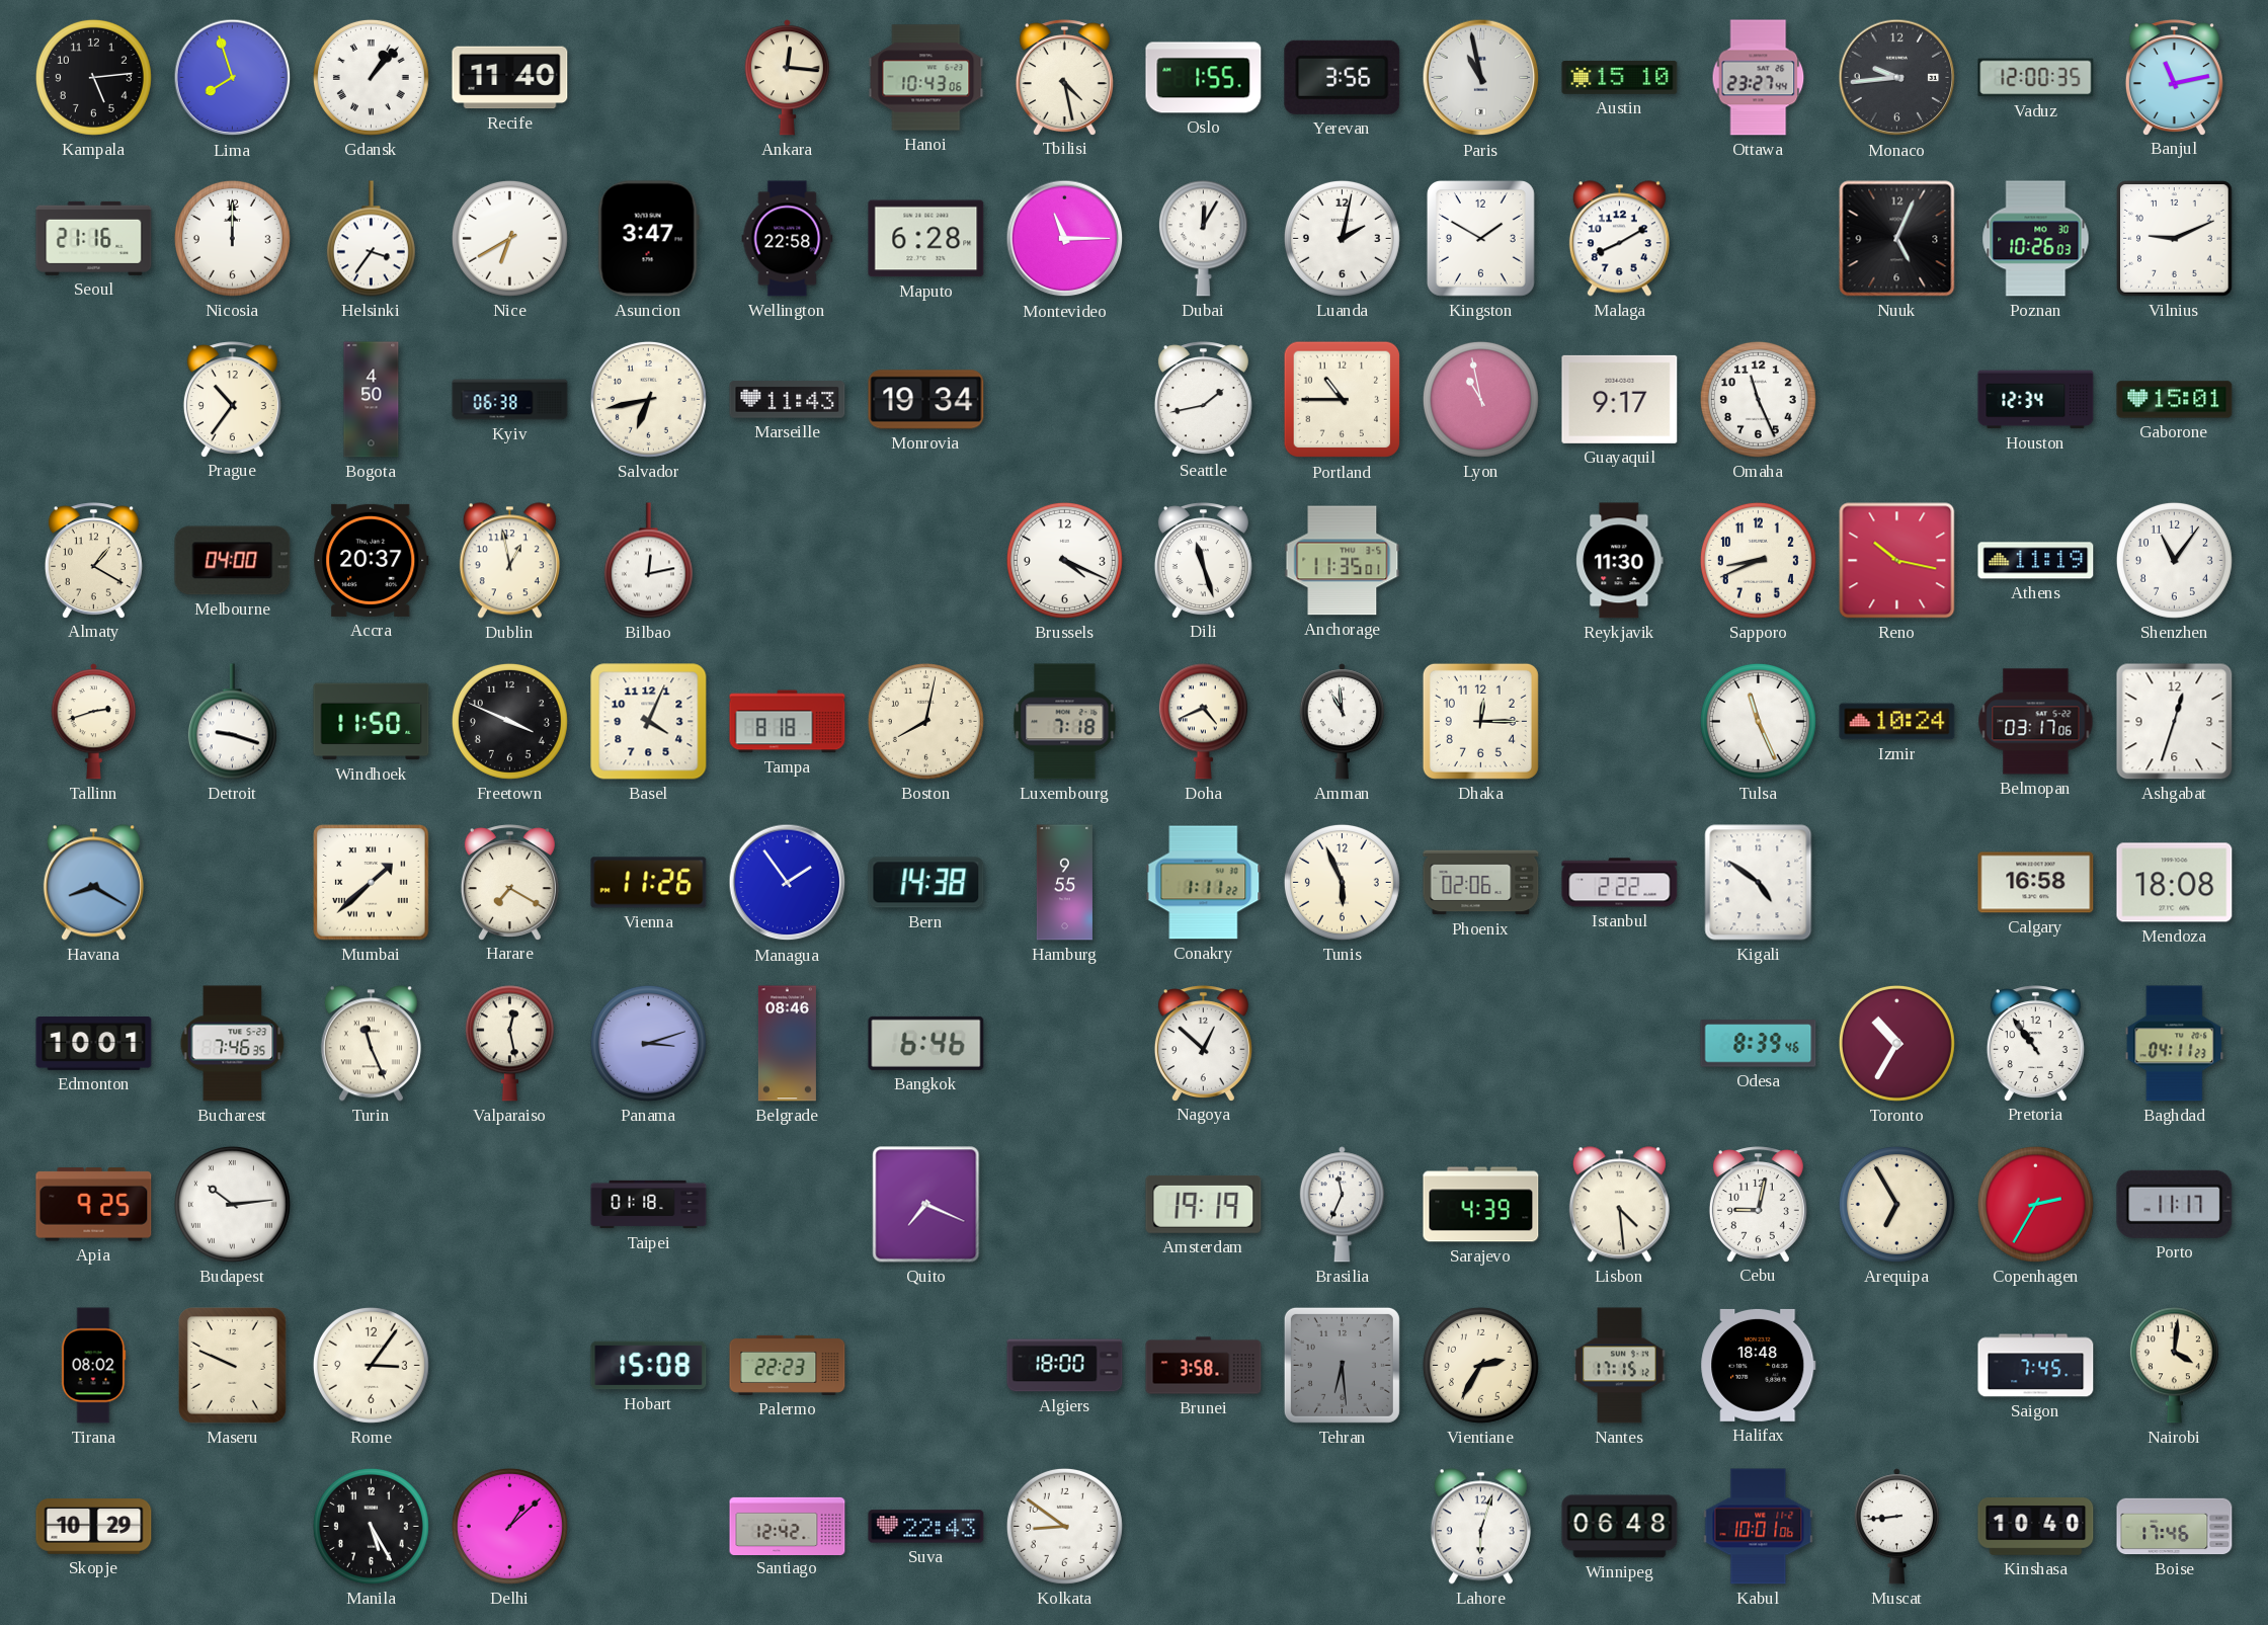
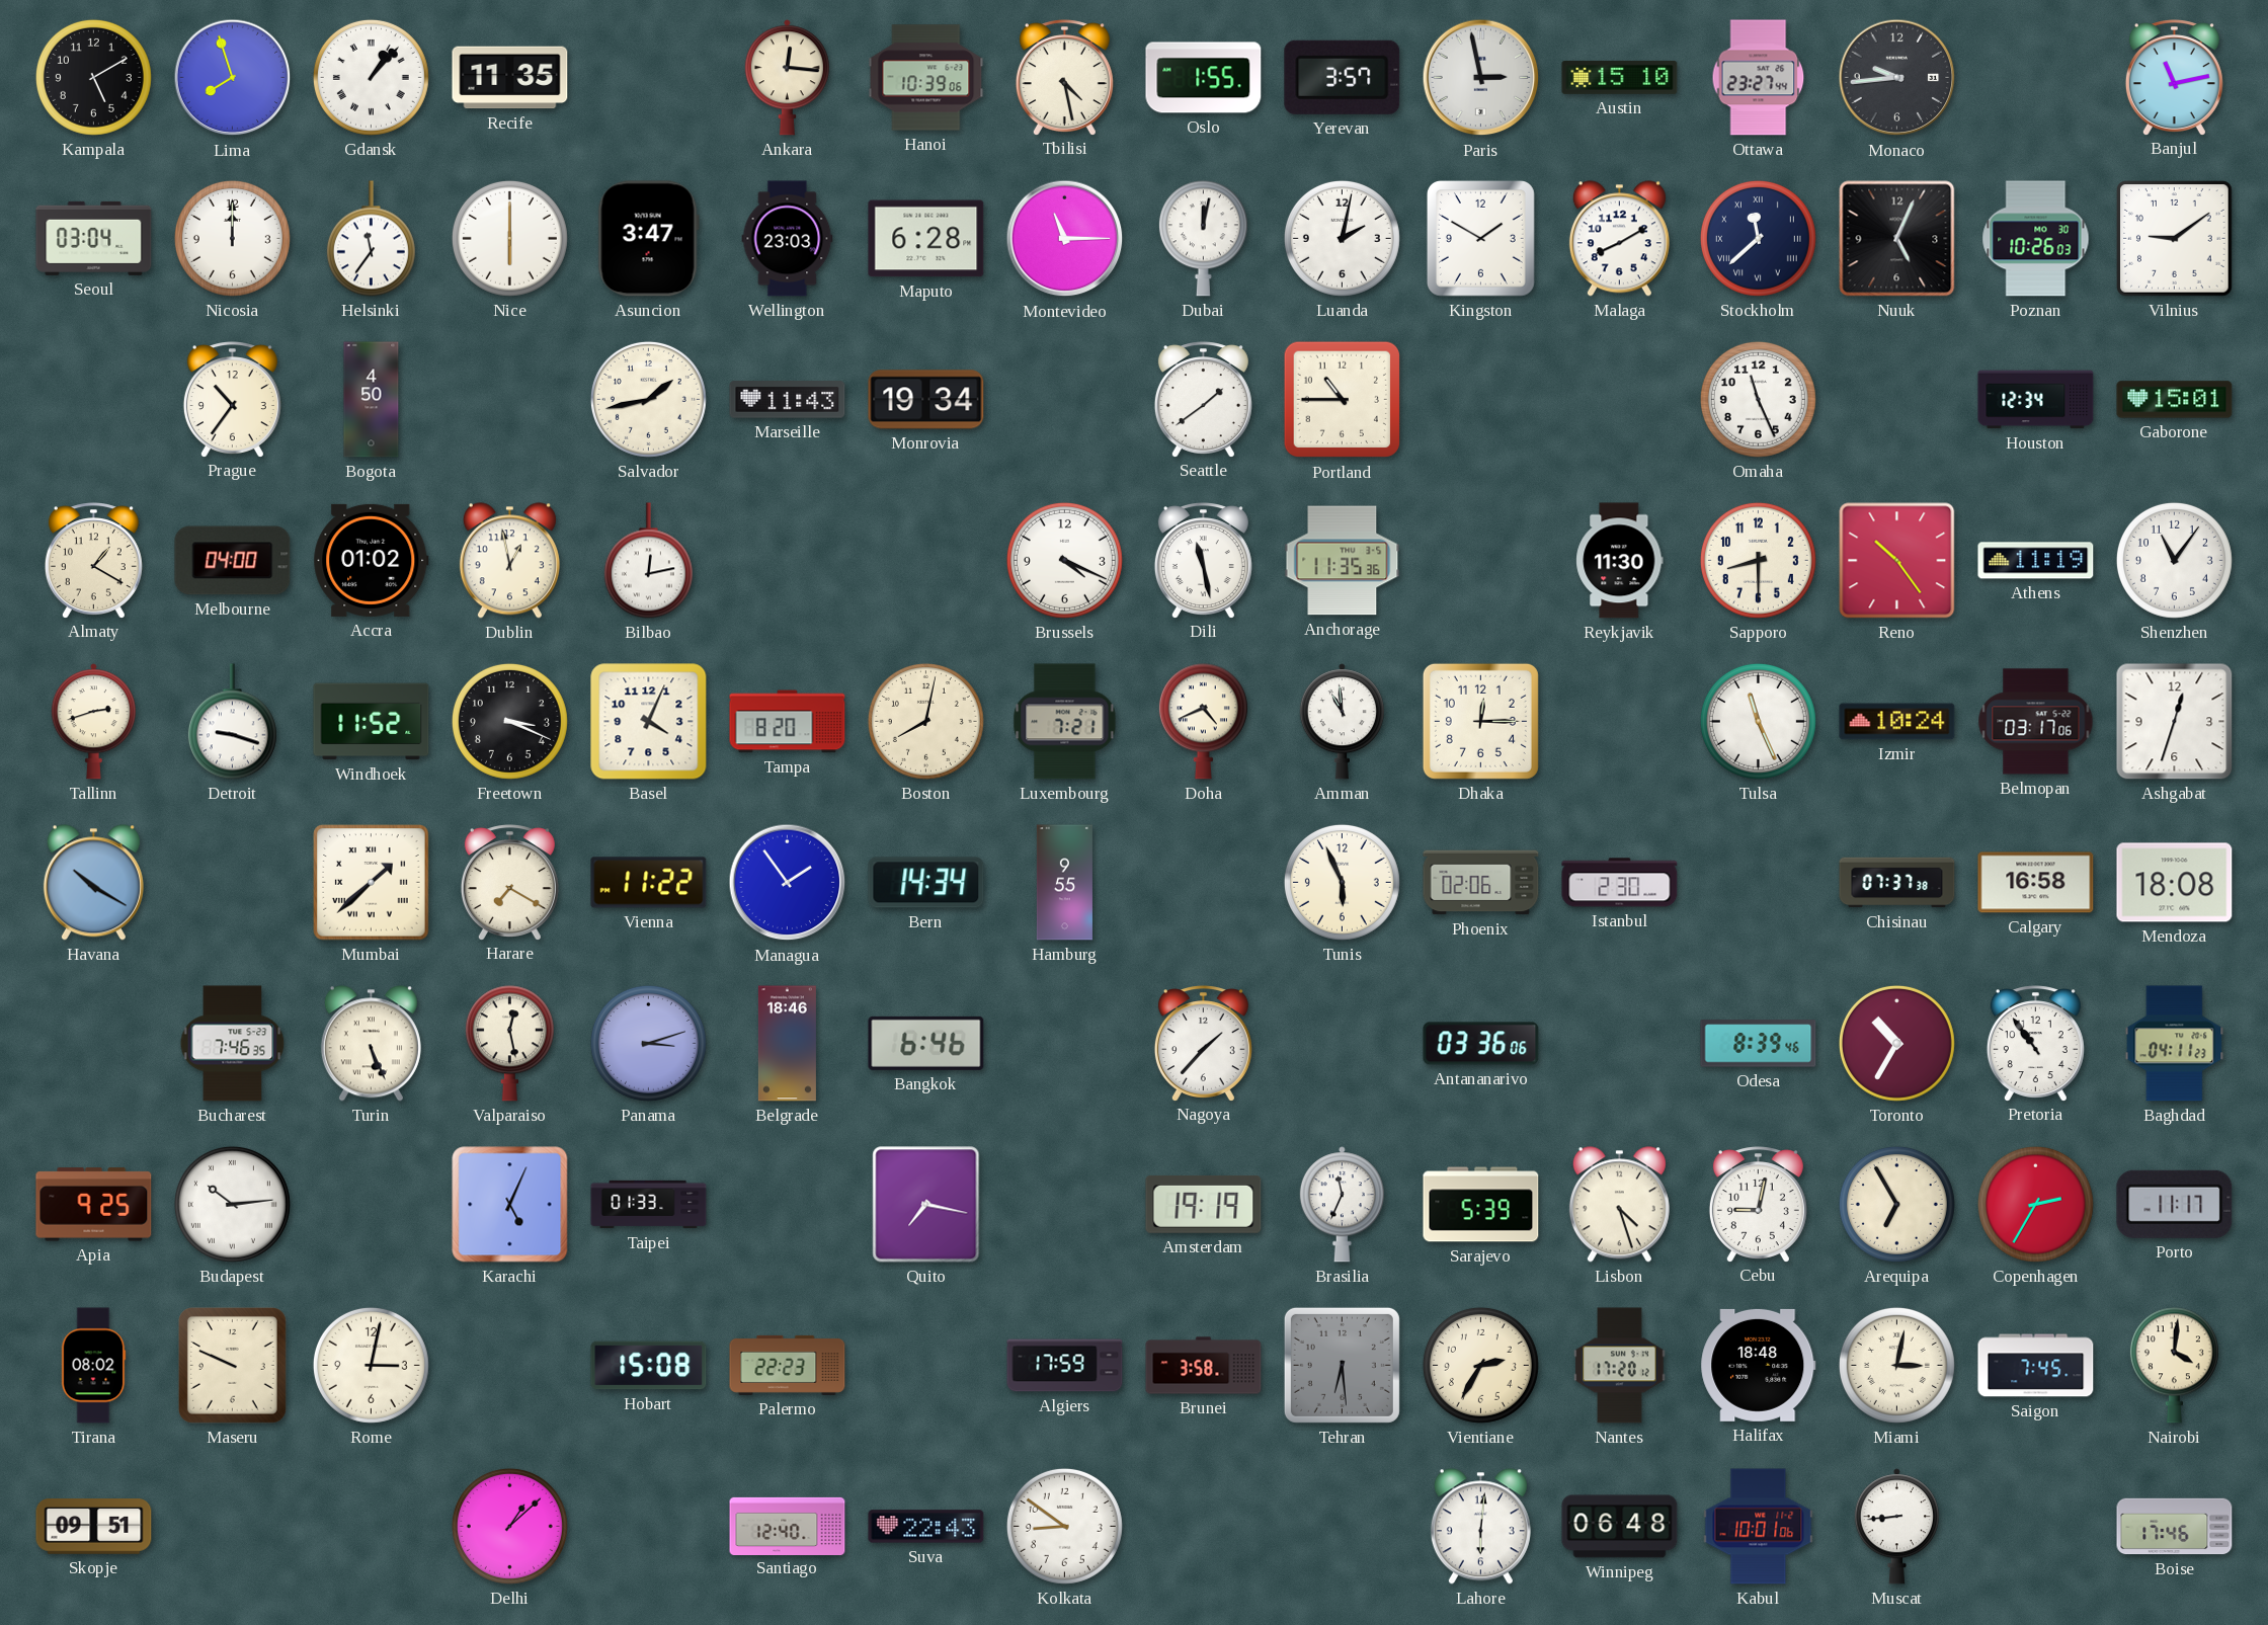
Kampala: 5:14 -> 5:10 (93, 77)
Recife: 11:40 -> 11:35 (510, 78)
Hanoi: 10:43 -> 10:39 (926, 78)
Yerevan: 3:56 -> 3:57 (1343, 77)
Paris: 10:58 -> 2:58 (1481, 78)
Vaduz: 12:00 -> none (2036, 78)
Seoul: 21:16 -> 03:04 (94, 238)
Helsinki: 3:36 -> 11:36 (371, 239)
Nice: 6:40 -> 6:00 (509, 238)
Wellington: 22:58 -> 23:03 (788, 239)
Dubai: 12:05 -> 12:02 (1203, 239)
Stockholm: none -> 11:38 (1758, 238)
Vilnius: 9:11 -> 9:09 (2175, 239)
Kyiv: 06:38 -> none (510, 400)
Salvador: 6:43 -> 1:43 (648, 399)
Seattle: 1:43 -> 1:39 (1203, 399)
Lyon: 10:58 -> none (1480, 399)
Guayaquil: 9:17 -> none (1620, 399)
Accra: 20:37 -> 01:02 (372, 560)
Dili: 11:27 -> 11:28 (1203, 560)
Anchorage: 11:35:01 -> 11:35:36 (1343, 561)
Sapporo: 8:41 -> 8:30 (1758, 560)
Reno: 10:17 -> 10:24 (1897, 561)
Windhoek: 11:50 -> 11:52 (372, 722)
Freetown: 3:49 -> 3:19 (509, 721)
Tampa: 8:18 -> 8:20 (788, 722)
Luxembourg: 7:18 -> 7:21 (1065, 722)
Havana: 8:20 -> 10:20 (93, 883)
Vienna: 11:26 -> 11:22 (649, 883)
Bern: 14:38 -> 14:34 (926, 883)
Conakry: 1:11 -> none (1204, 883)
Istanbul: 2:22 -> 2:30 (1620, 883)
Kigali: 4:51 -> none (1759, 883)
Chisinau: none -> 07:37 (1897, 883)
Edmonton: 10:01 -> none (94, 1044)
Turin: 11:26 -> 5:26 (371, 1044)
Belgrade: 08:46 -> 18:46 (787, 1044)
Nagoya: 12:52 -> 1:37 (1203, 1043)
Antananarivo: none -> 03:36 (1481, 1044)
Karachi: none -> 5:04 (510, 1205)
Taipei: 01:18 -> 01:33 (649, 1205)
Quito: 7:19 -> 7:17 (926, 1205)
Sarajevo: 4:39 -> 5:39 (1481, 1205)
Lisbon: 4:29 -> 4:27 (1619, 1205)
Rome: 3:06 -> 3:02 (371, 1365)
Algiers: 18:00 -> 17:59 (1065, 1366)
Nantes: 17:15 -> 17:20 (1620, 1366)
Miami: none -> 3:02 (1896, 1365)
Skopje: 10:29 -> 09:51 (94, 1527)
Manila: 5:25 -> none (371, 1526)
Santiago: 12:42 -> 12:40 (788, 1526)
Lahore: 6:03 -> 6:01 (1480, 1527)
Kinshasa: 10:40 -> none (2036, 1527)
